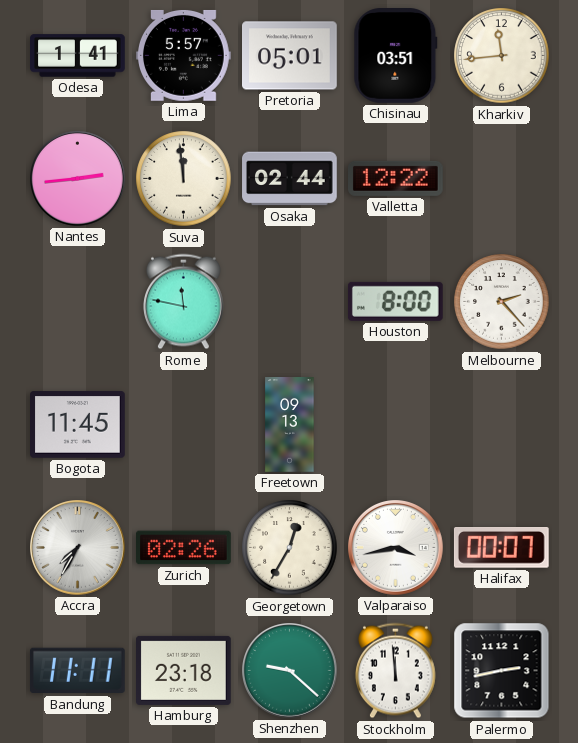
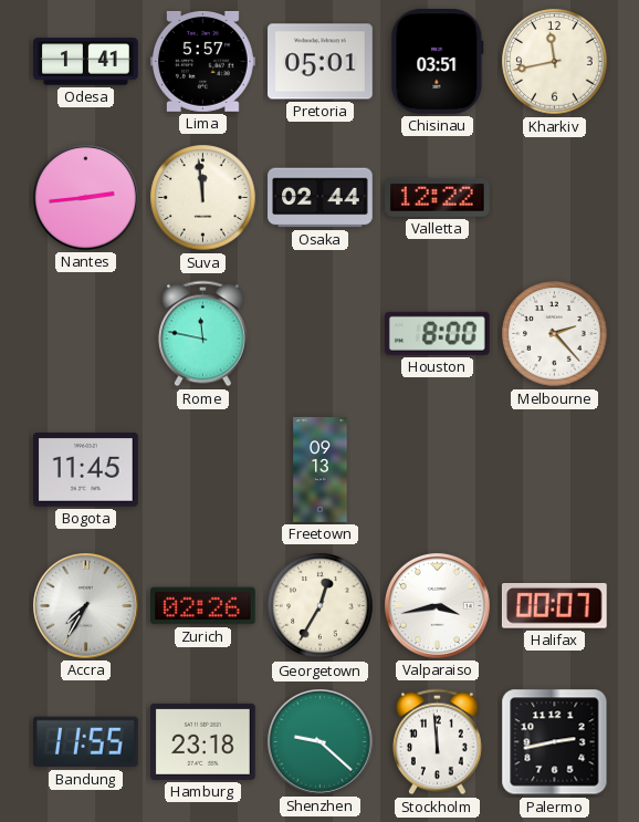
Kharkiv: 11:44 -> 11:43 (555, 62)
Bandung: 11:11 -> 11:55 (86, 742)
